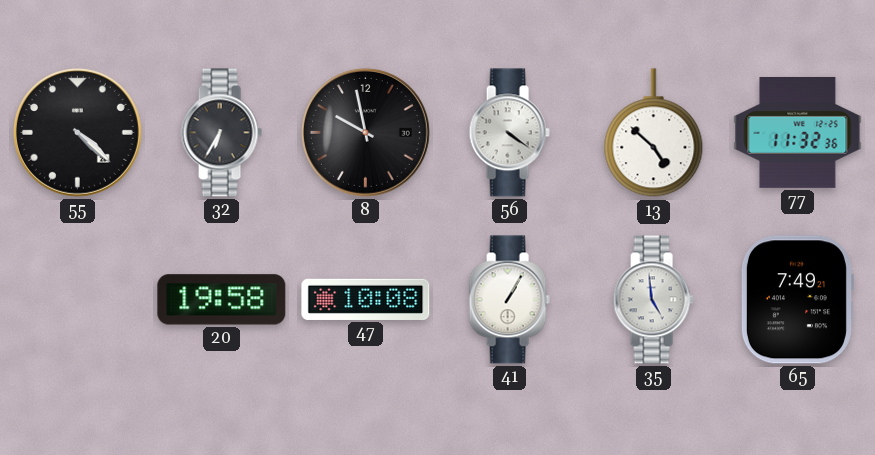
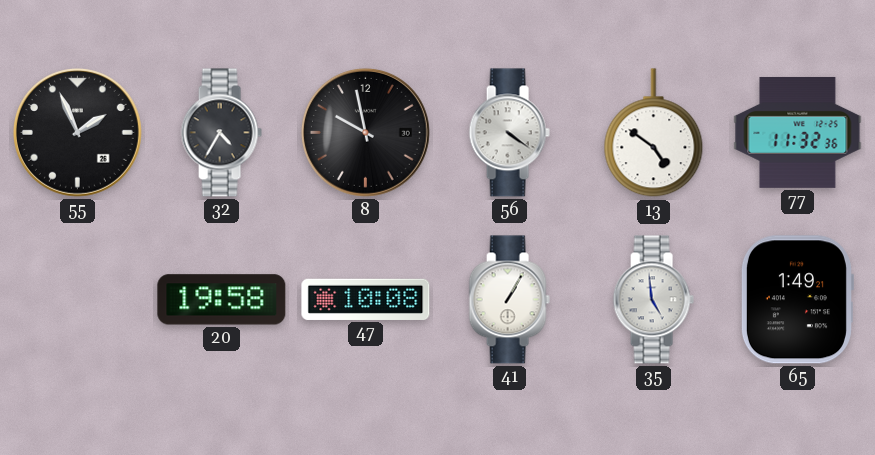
55: 4:22 -> 1:56 (77, 132)
32: 6:35 -> 4:35 (221, 133)
13: 4:52 -> 4:51 (654, 133)
65: 7:49 -> 1:49 (797, 300)
